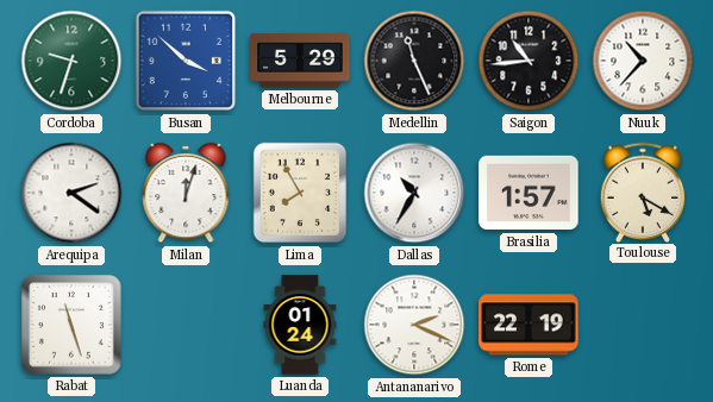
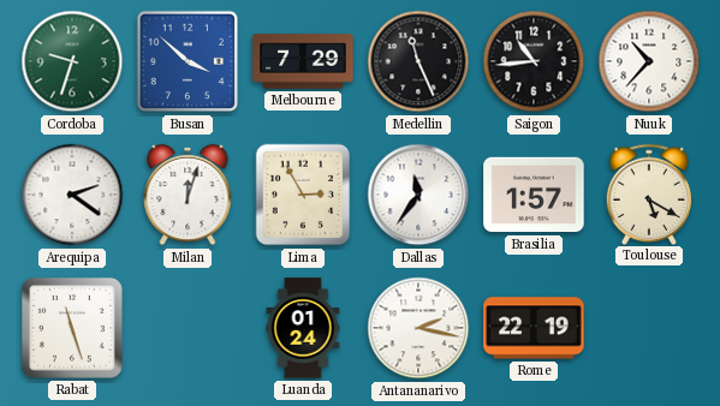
Melbourne: 5:29 -> 7:29 (303, 61)
Lima: 7:55 -> 2:55 (303, 195)
Dallas: 10:35 -> 11:36 (418, 195)
Antananarivo: 2:19 -> 2:17 (418, 328)
